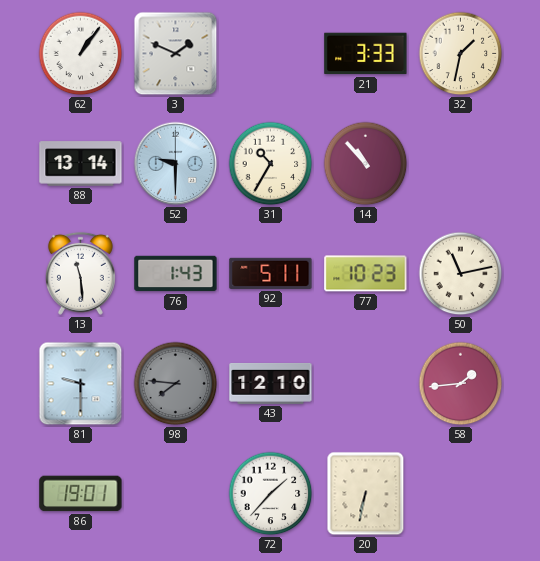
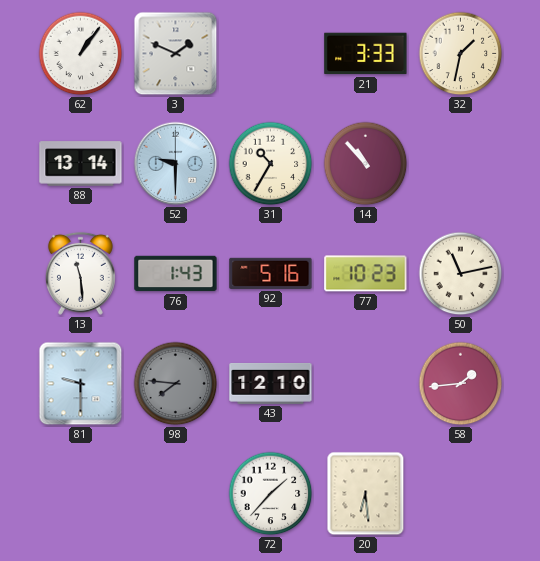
92: 5:11 -> 5:16 (271, 273)
86: 19:01 -> none (81, 494)
20: 6:32 -> 6:29 (366, 494)
